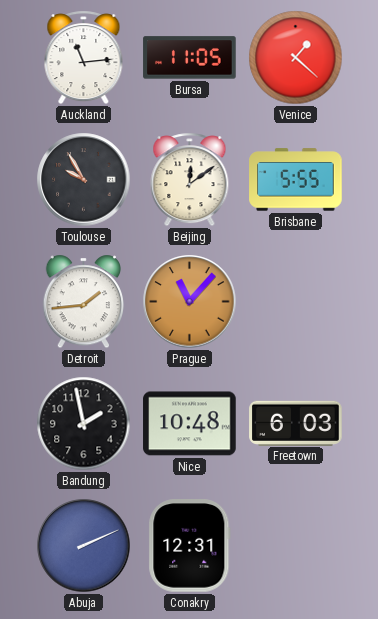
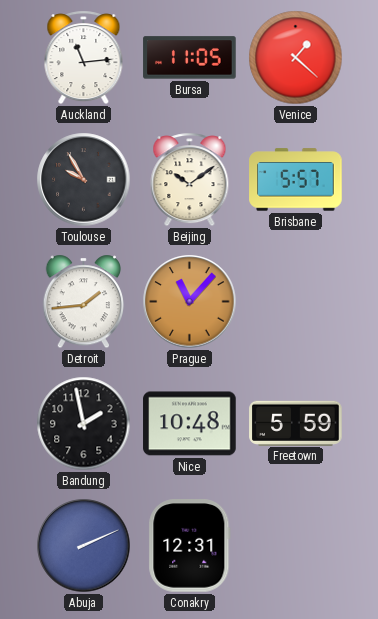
Beijing: 12:09 -> 10:09 (190, 180)
Brisbane: 5:55 -> 5:57 (296, 180)
Freetown: 6:03 -> 5:59 (296, 423)
